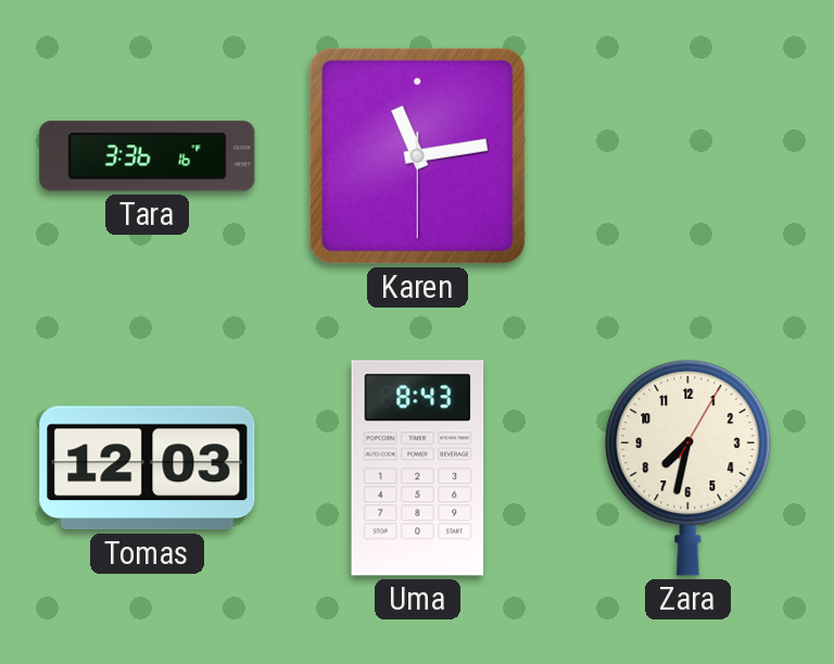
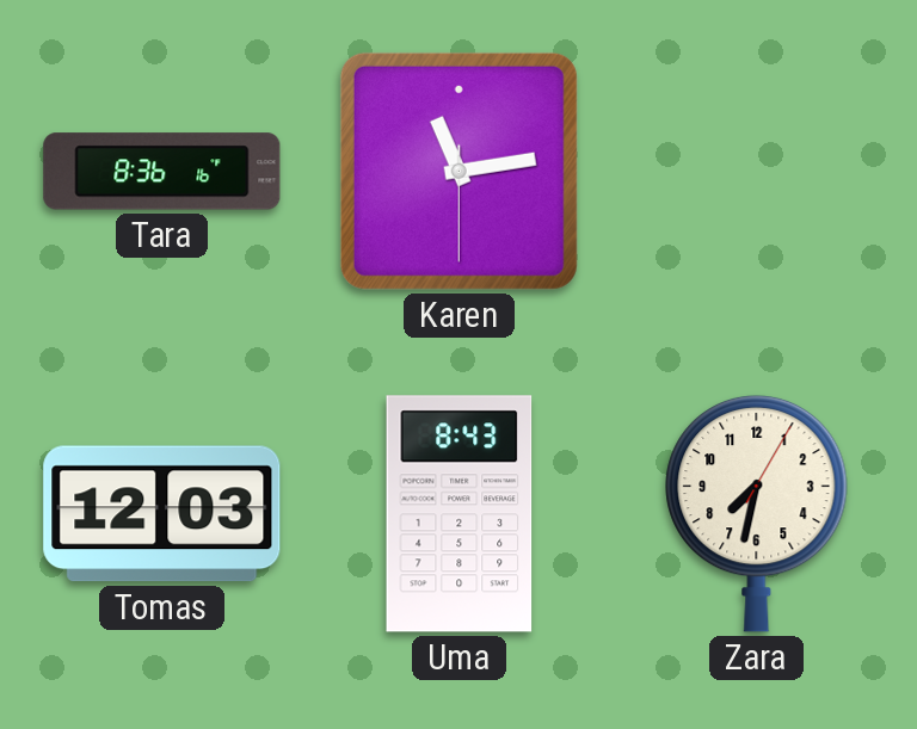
Tara: 3:36 -> 8:36 (162, 172)
